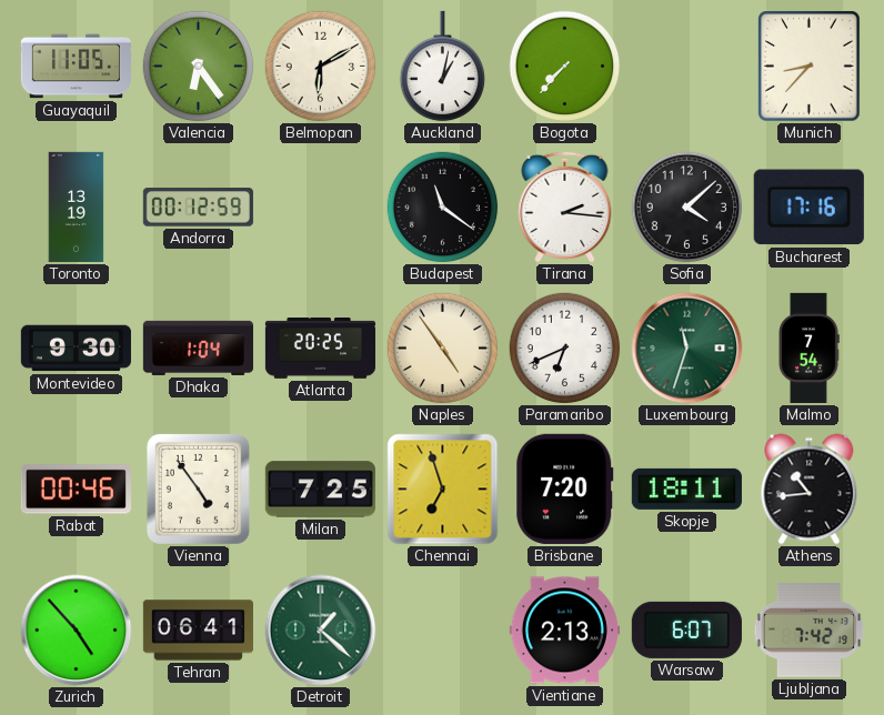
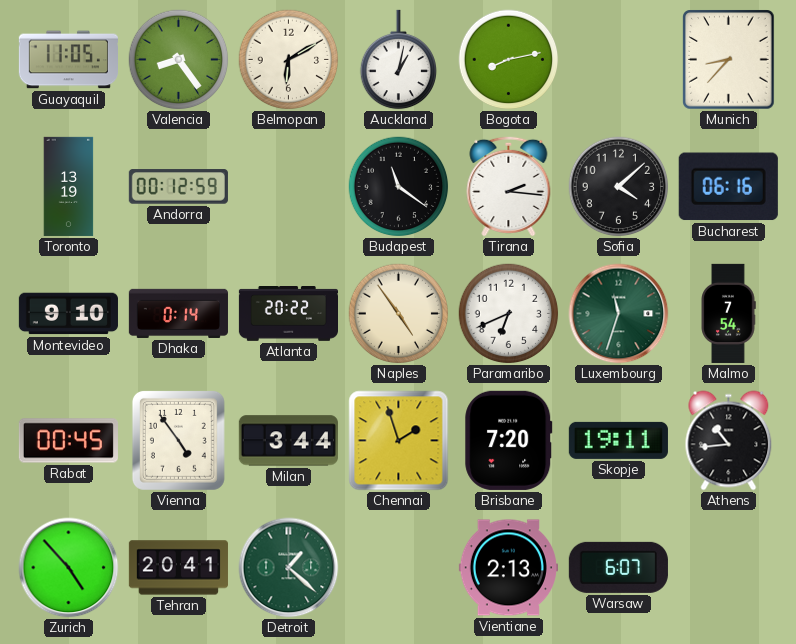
Valencia: 6:24 -> 8:24 (179, 60)
Bogota: 7:37 -> 8:13 (509, 60)
Bucharest: 17:16 -> 06:16 (728, 187)
Montevideo: 9:30 -> 9:10 (68, 314)
Dhaka: 1:04 -> 0:14 (178, 313)
Atlanta: 20:25 -> 20:22 (288, 314)
Rabat: 00:46 -> 00:45 (68, 441)
Milan: 7:25 -> 3:44 (288, 441)
Chennai: 6:57 -> 1:57 (399, 441)
Skopje: 18:11 -> 19:11 (618, 440)
Tehran: 06:41 -> 20:41 (178, 568)
Ljubljana: 7:42 -> none (810, 631)
